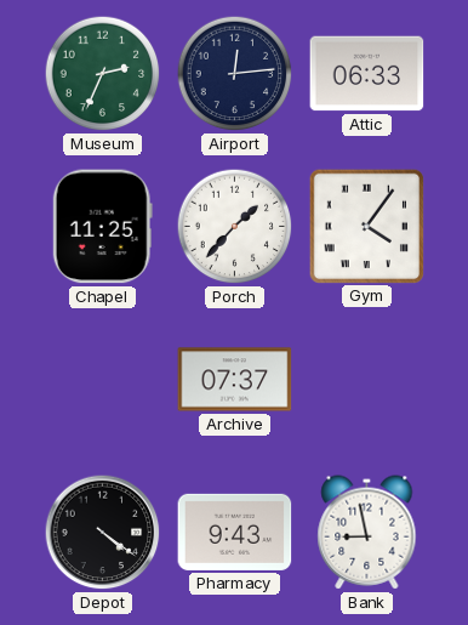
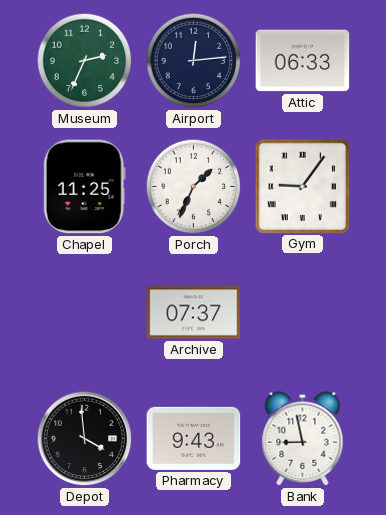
Porch: 1:37 -> 1:34 (194, 187)
Gym: 4:06 -> 9:06 (302, 186)
Depot: 4:21 -> 3:59 (85, 439)
